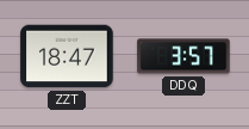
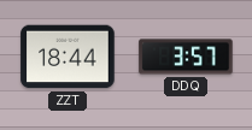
ZZT: 18:47 -> 18:44 (68, 57)
